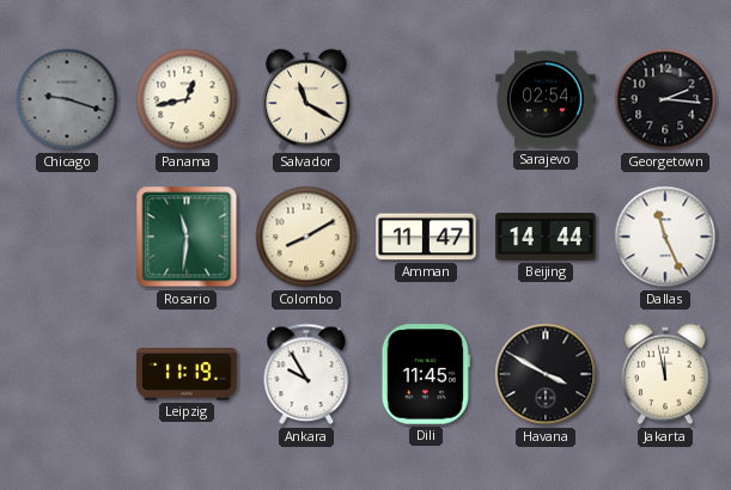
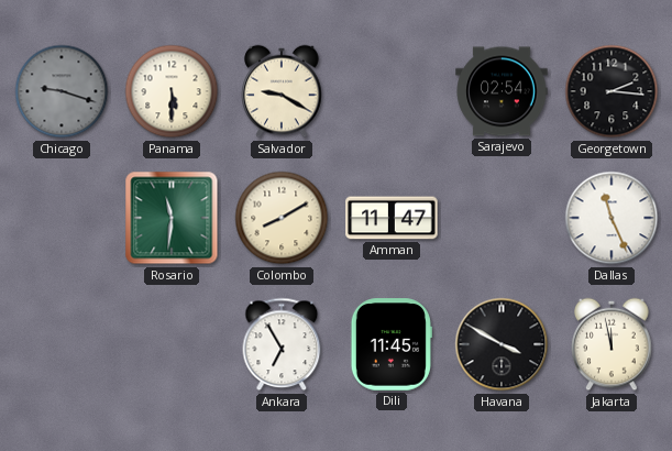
Panama: 12:43 -> 5:30 (172, 91)
Salvador: 11:20 -> 9:20 (282, 91)
Beijing: 14:44 -> none (546, 238)
Leipzig: 11:19 -> none (187, 374)
Ankara: 9:55 -> 6:55 (282, 344)
